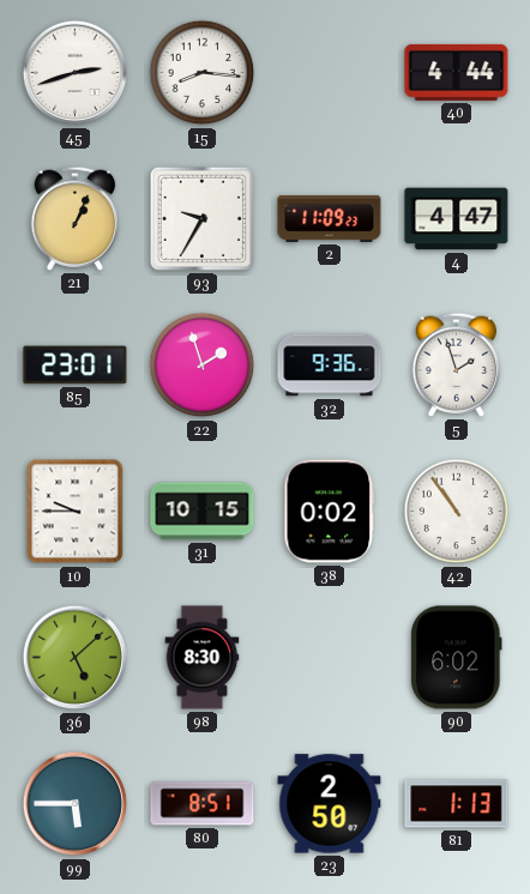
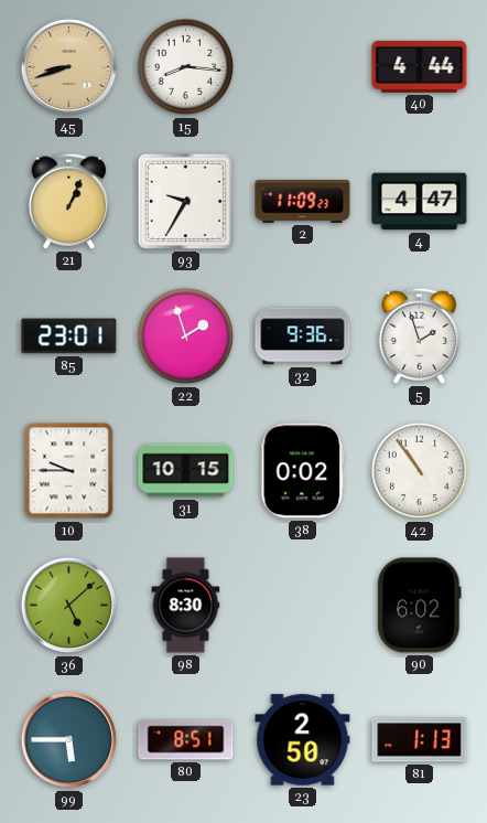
45: 2:42 -> 8:42 (69, 67)
45 dial: white -> champagne (69, 67)
